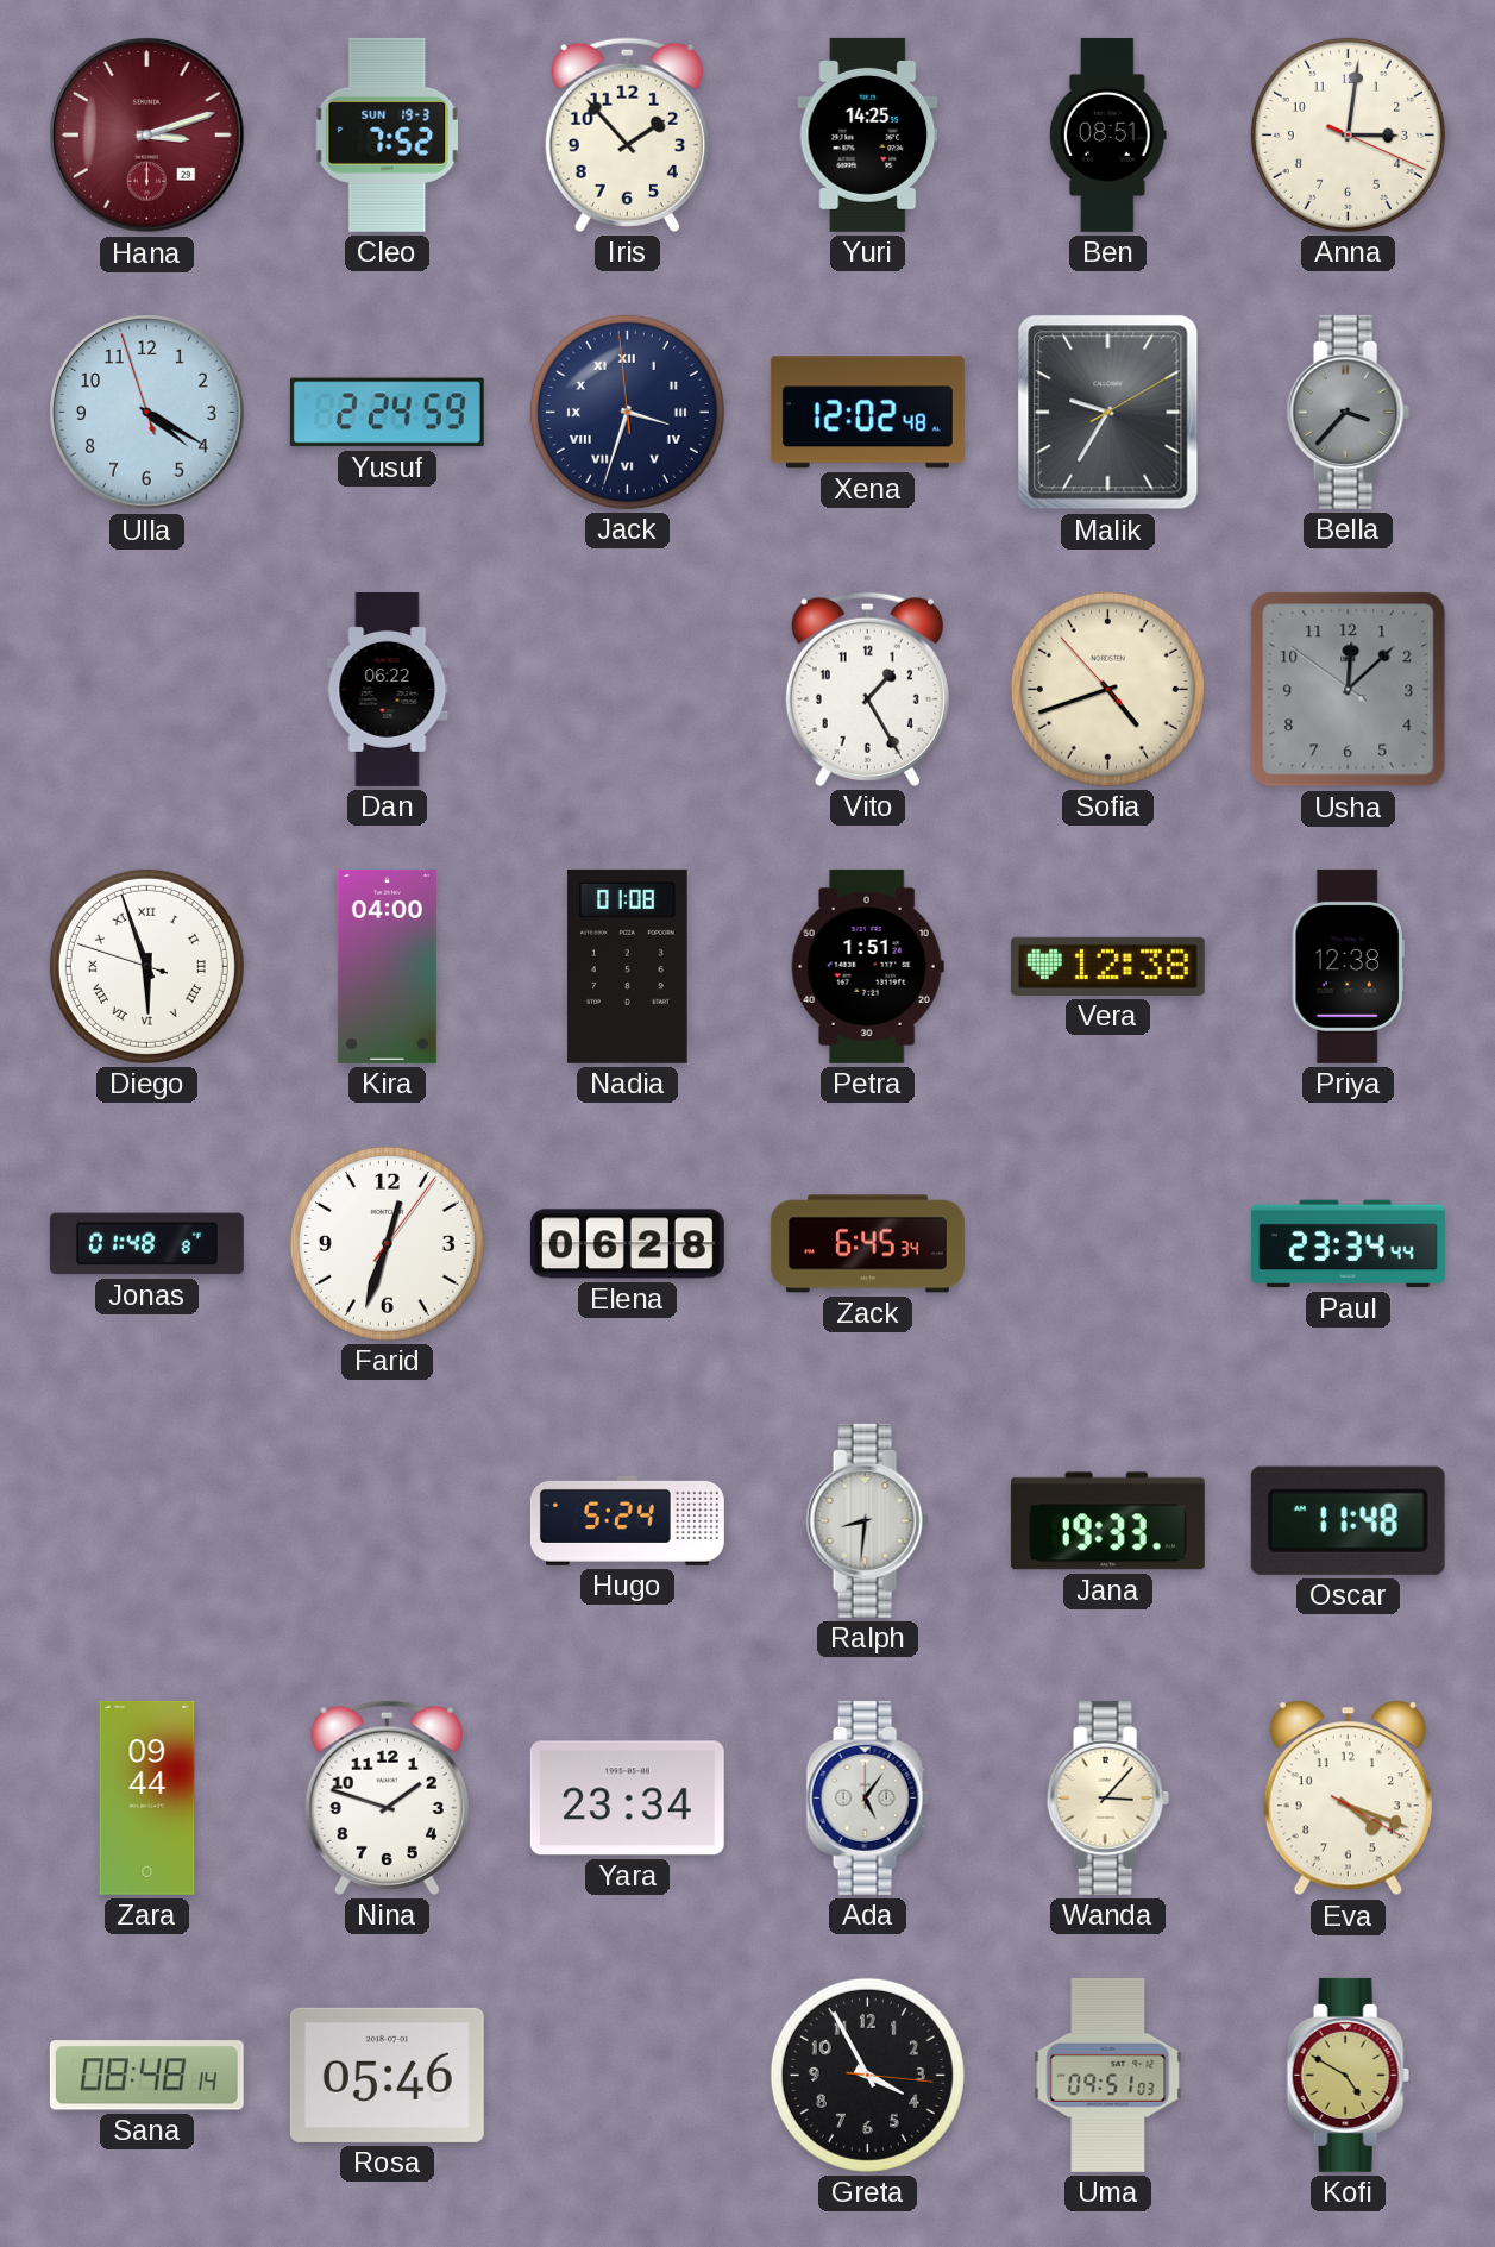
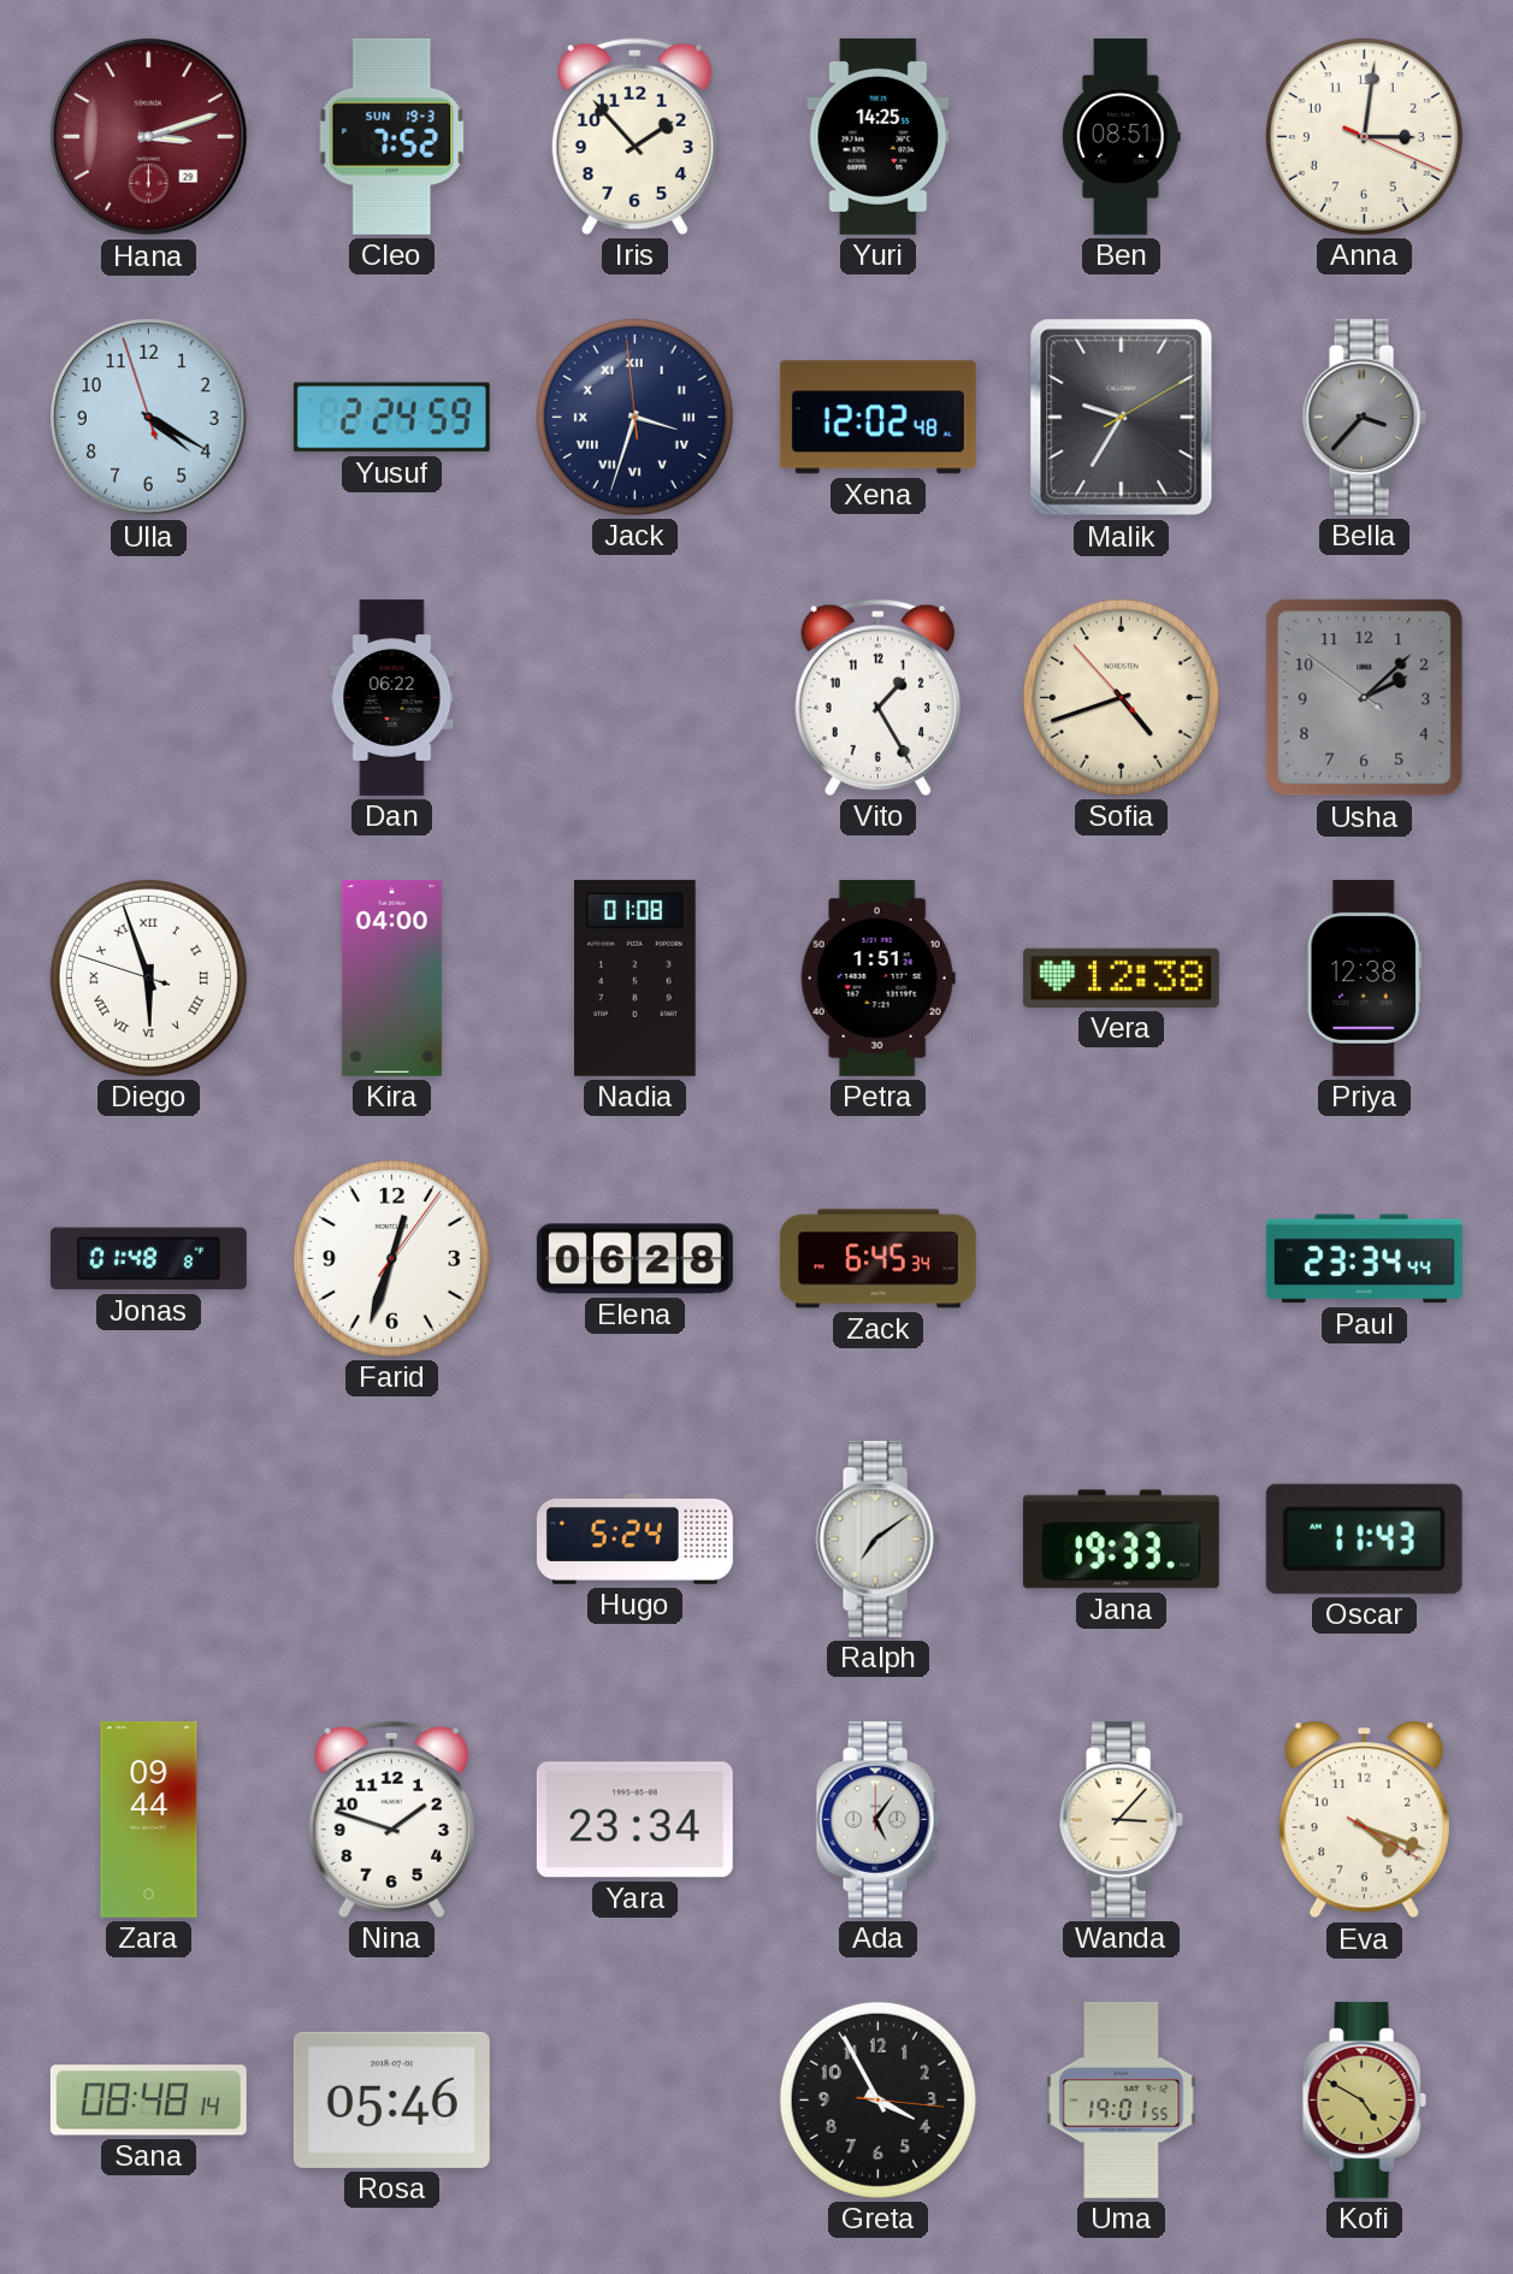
Usha: 12:07 -> 2:07 (1365, 698)
Ralph: 8:31 -> 7:09 (877, 1538)
Oscar: 11:48 -> 11:43 (1364, 1538)
Uma: 09:51 -> 19:01 (1122, 2099)
